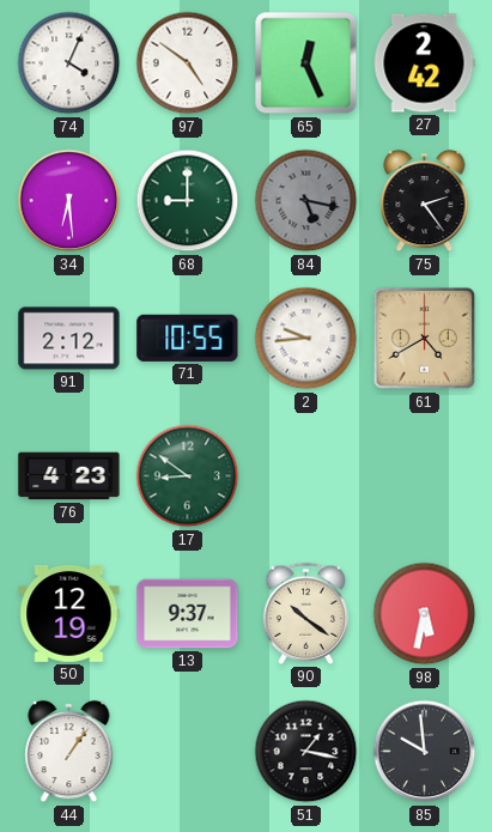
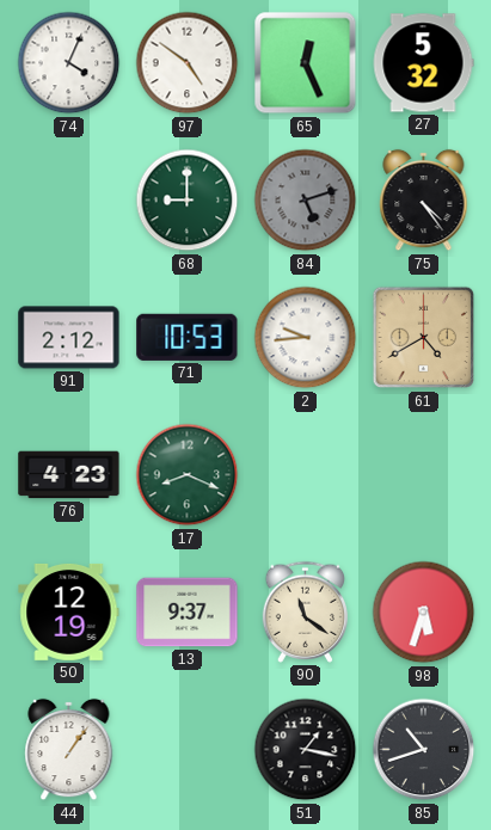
27: 2:42 -> 5:32 (423, 63)
34: 6:29 -> none (69, 201)
84: 5:17 -> 5:12 (306, 201)
75: 2:24 -> 4:24 (424, 201)
71: 10:55 -> 10:53 (188, 337)
17: 8:51 -> 8:19 (188, 475)
90: 10:21 -> 11:21 (306, 611)
98: 5:32 -> 5:33 (424, 613)
85: 9:59 -> 10:42 (424, 750)
